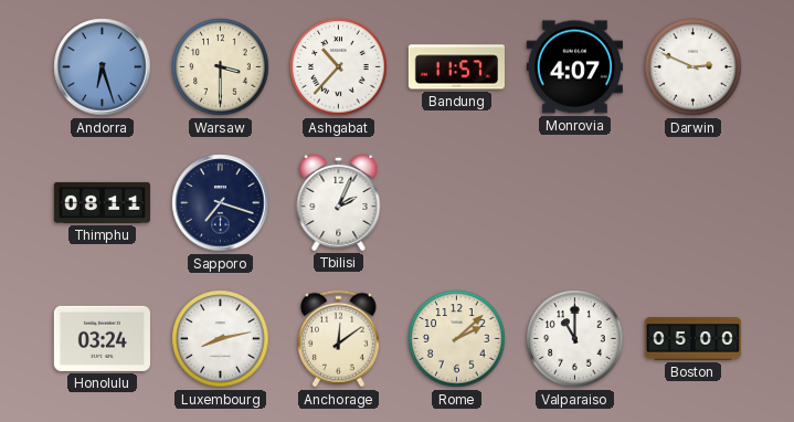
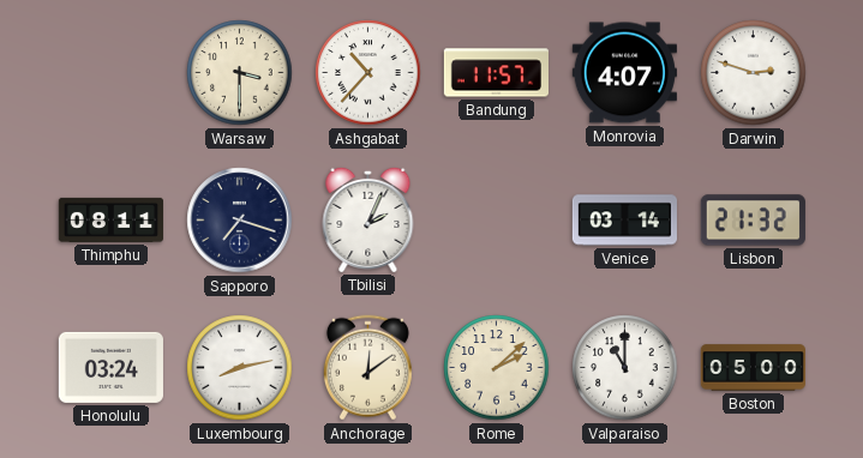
Andorra: 6:27 -> none (103, 67)
Darwin: 2:49 -> 2:48 (754, 73)
Venice: none -> 03:14 (624, 221)
Lisbon: none -> 21:32 (753, 221)
